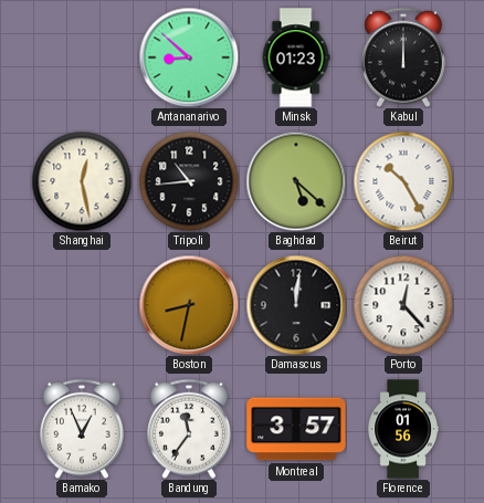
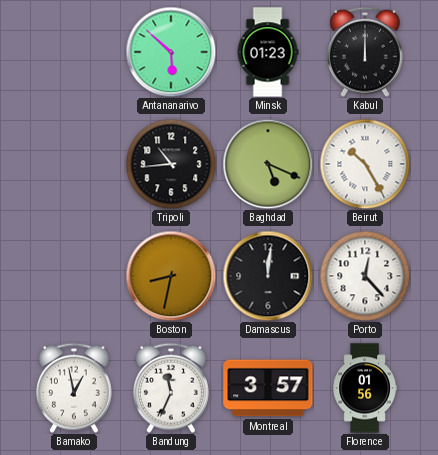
Antananarivo: 8:52 -> 5:52 (171, 52)
Shanghai: 12:28 -> none (82, 181)
Baghdad: 5:22 -> 5:19 (268, 164)
Bamako: 12:56 -> 12:58 (74, 388)
Bandung: 11:36 -> 11:34 (171, 388)
